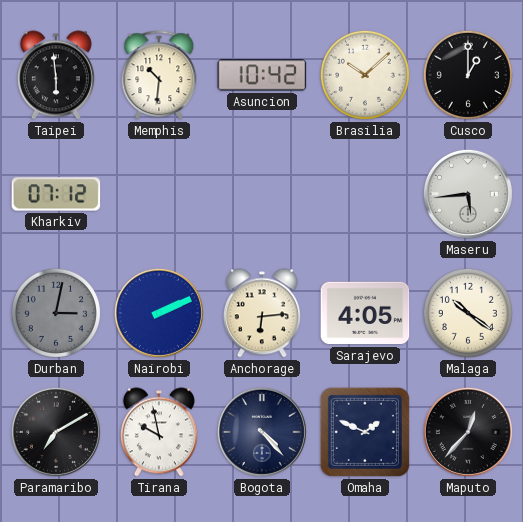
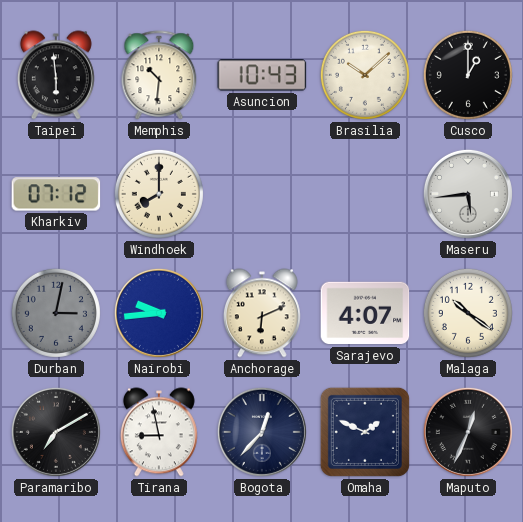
Asuncion: 10:42 -> 10:43 (262, 75)
Windhoek: none -> 8:00 (159, 194)
Nairobi: 2:11 -> 9:44 (159, 313)
Anchorage: 6:14 -> 6:11 (262, 313)
Sarajevo: 4:05 -> 4:07 (365, 313)
Tirana: 9:58 -> 8:58 (159, 432)
Bogota: 4:23 -> 12:37 (262, 432)
Maputo: 12:37 -> 12:34 (468, 432)
